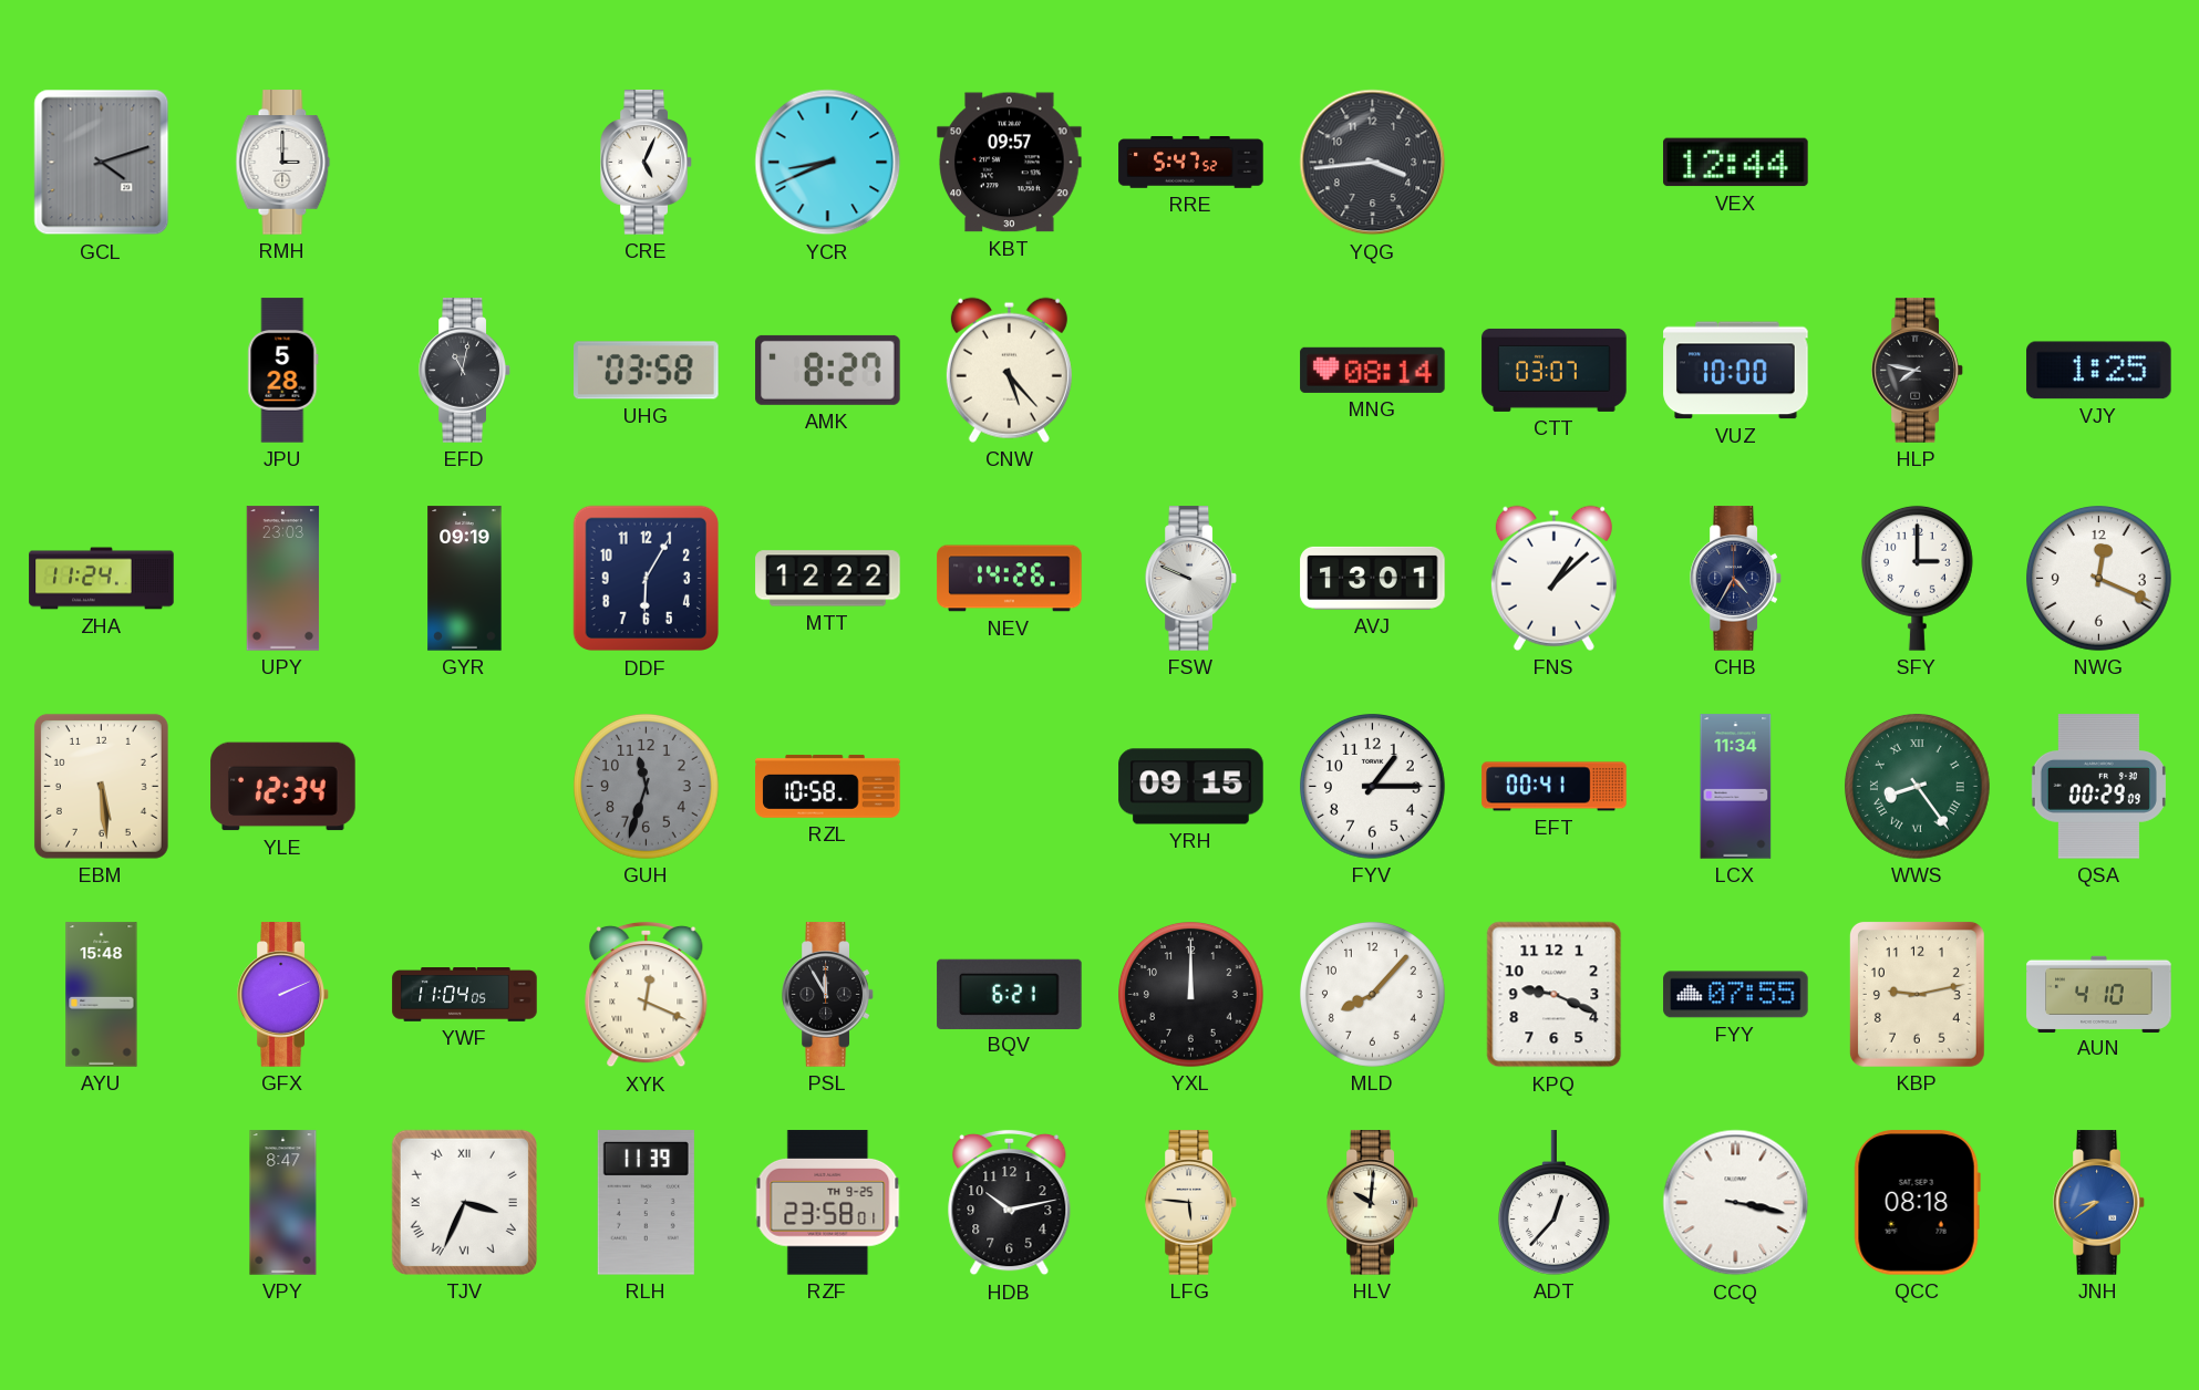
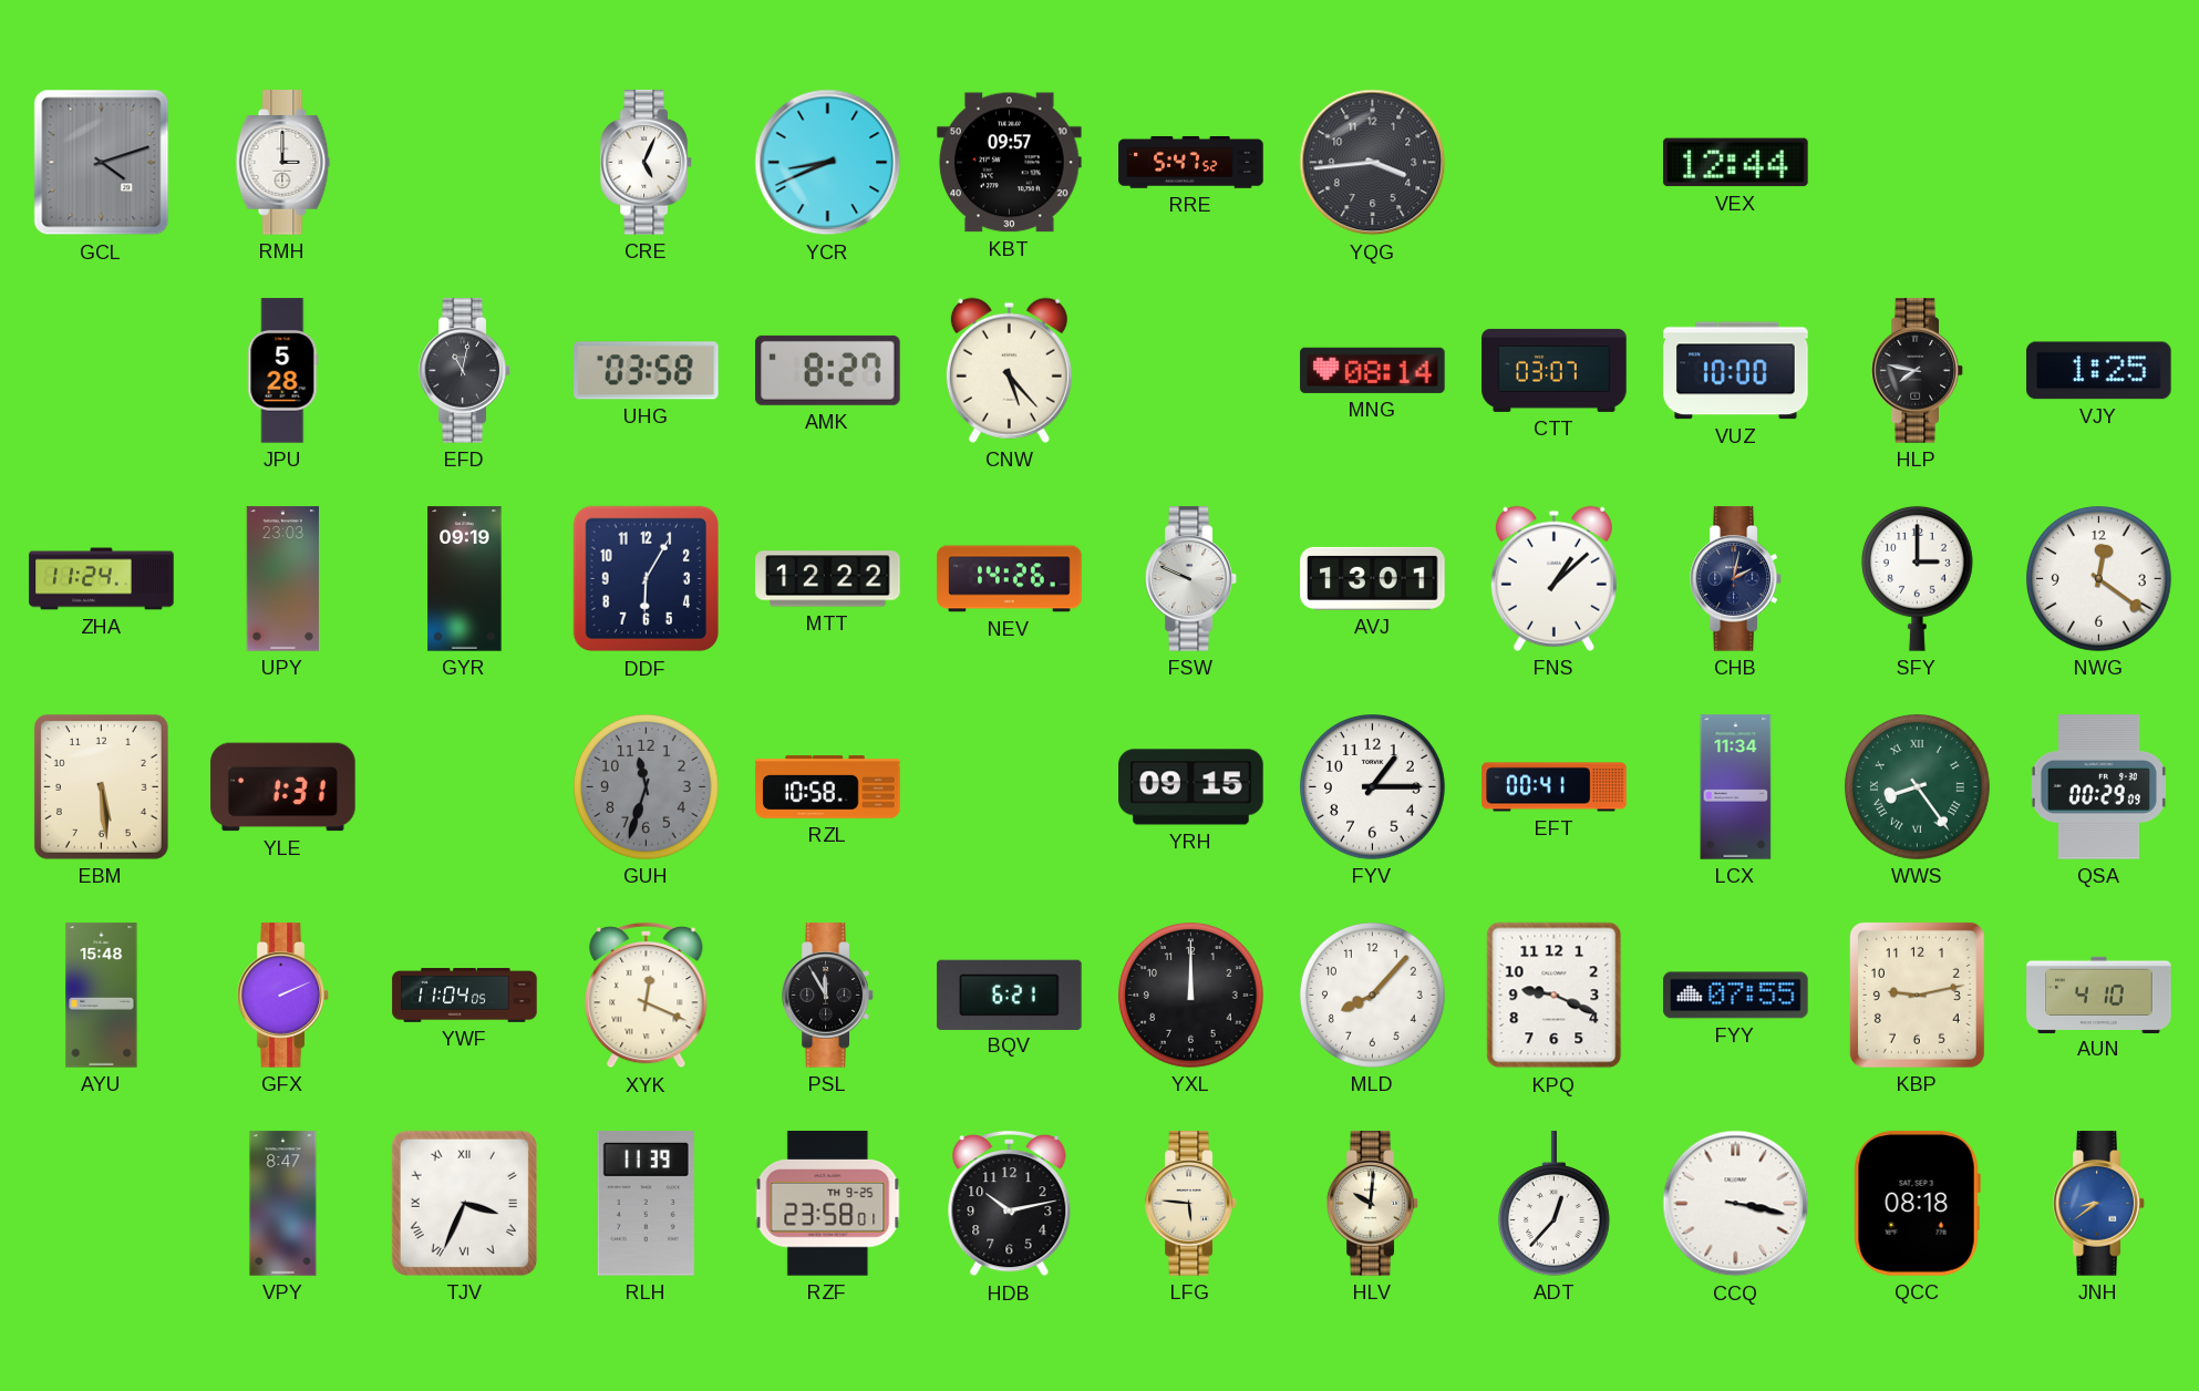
CHB: 4:35 -> 2:02 (1736, 579)
NWG: 12:19 -> 12:21 (2099, 579)
YLE: 12:34 -> 1:31 (283, 787)
